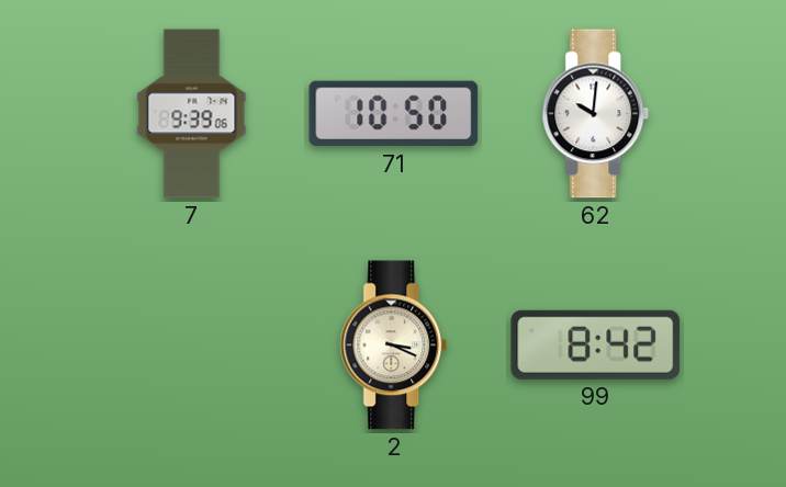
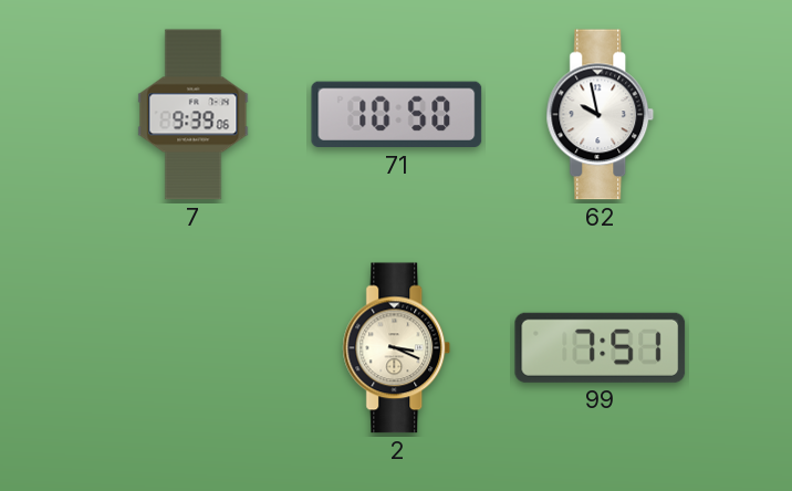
62: 10:01 -> 9:58 (601, 115)
99: 8:42 -> 7:51 (601, 347)
